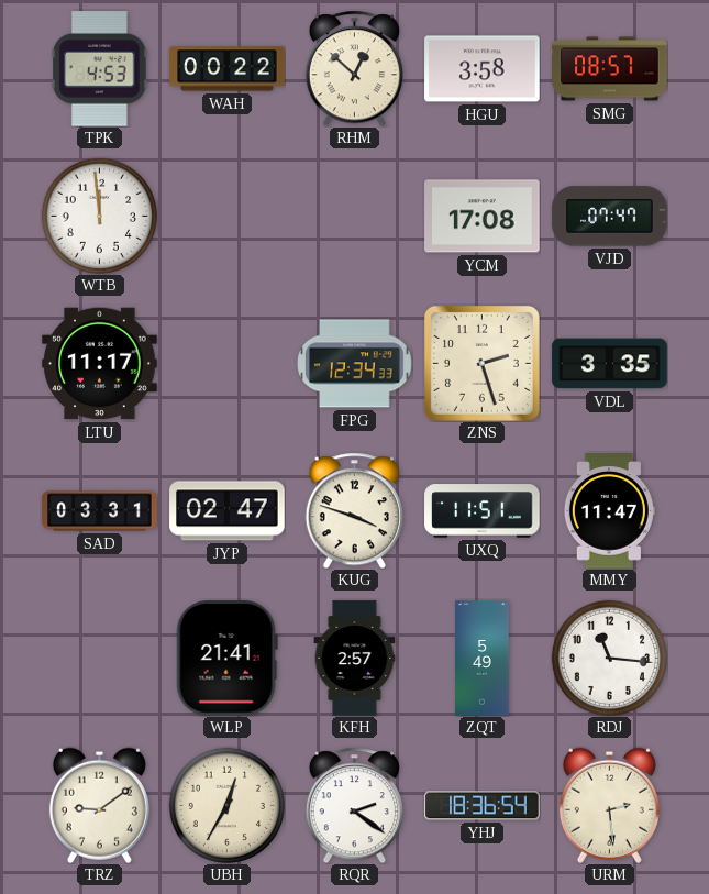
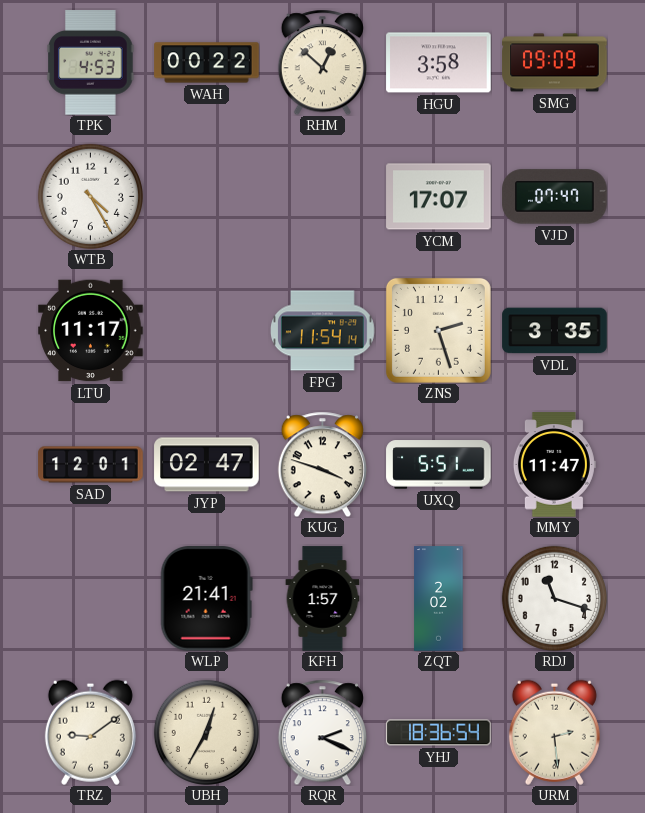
SMG: 08:57 -> 09:09 (555, 63)
WTB: 11:59 -> 4:25 (90, 196)
YCM: 17:08 -> 17:07 (439, 197)
FPG: 12:34 -> 11:54 (323, 331)
SAD: 03:31 -> 12:01 (91, 465)
UXQ: 11:51 -> 5:51 (439, 465)
KFH: 2:57 -> 1:57 (323, 599)
ZQT: 5:49 -> 2:02 (439, 599)
RDJ: 11:16 -> 11:18 (554, 598)
RQR: 2:21 -> 2:19 (322, 732)
